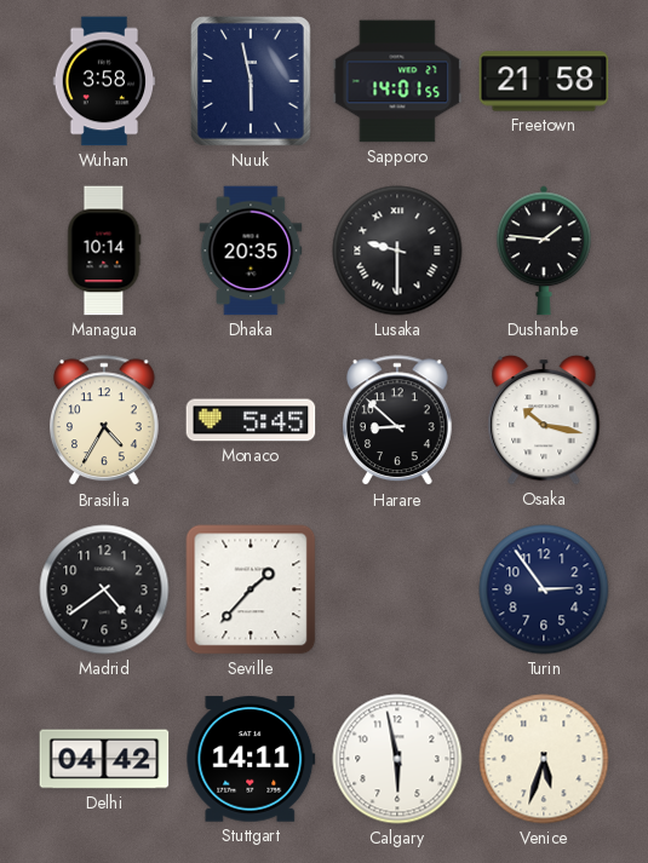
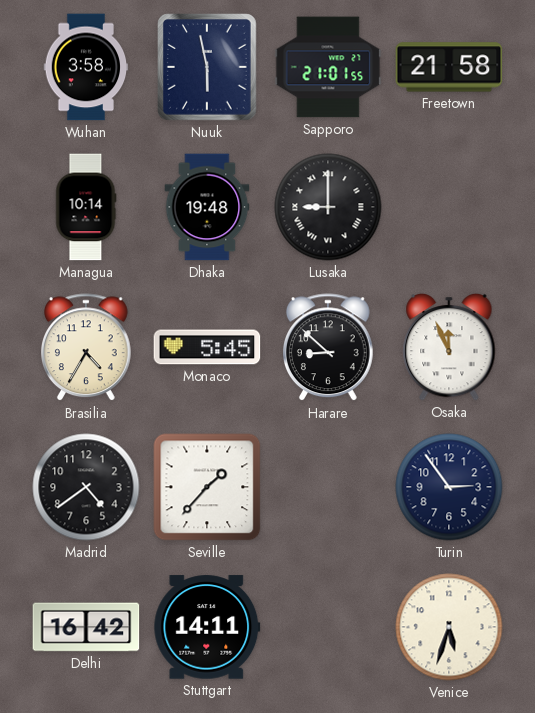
Sapporo: 14:01 -> 21:01 (328, 67)
Dhaka: 20:35 -> 19:48 (207, 207)
Lusaka: 9:30 -> 9:00 (328, 207)
Dushanbe: 1:46 -> none (544, 251)
Osaka: 10:17 -> 11:56 (449, 347)
Delhi: 04:42 -> 16:42 (86, 627)
Calgary: 5:58 -> none (397, 759)
